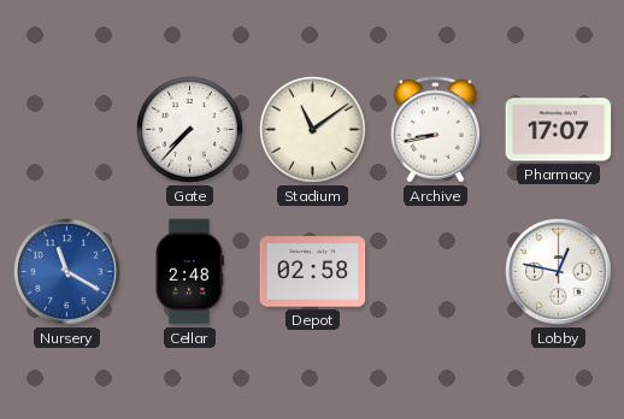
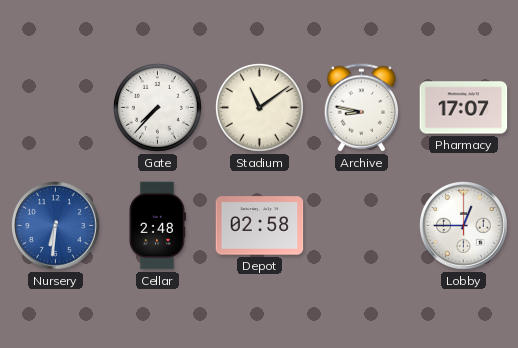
Archive: 8:43 -> 8:47 (361, 108)
Nursery: 11:20 -> 6:31 (56, 226)
Lobby: 12:47 -> 12:45 (464, 226)
